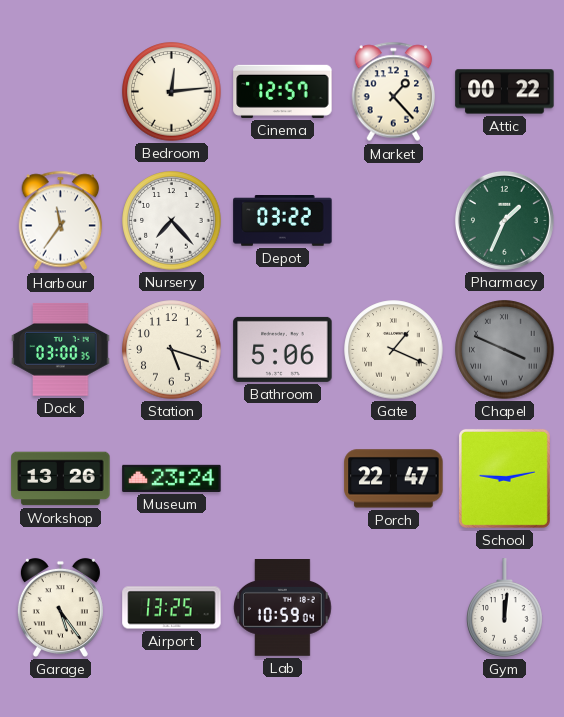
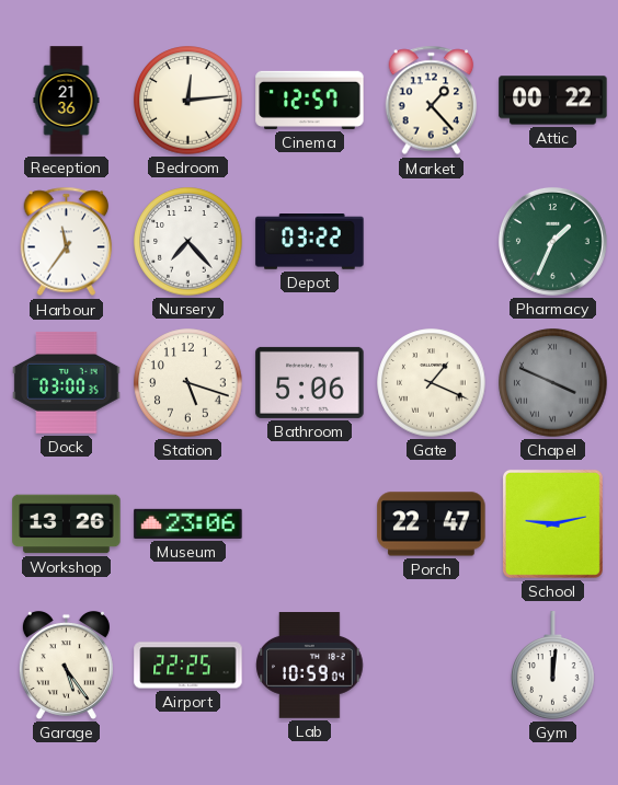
Reception: none -> 21:36 (67, 101)
Museum: 23:24 -> 23:06 (188, 523)
Airport: 13:25 -> 22:25 (188, 666)
